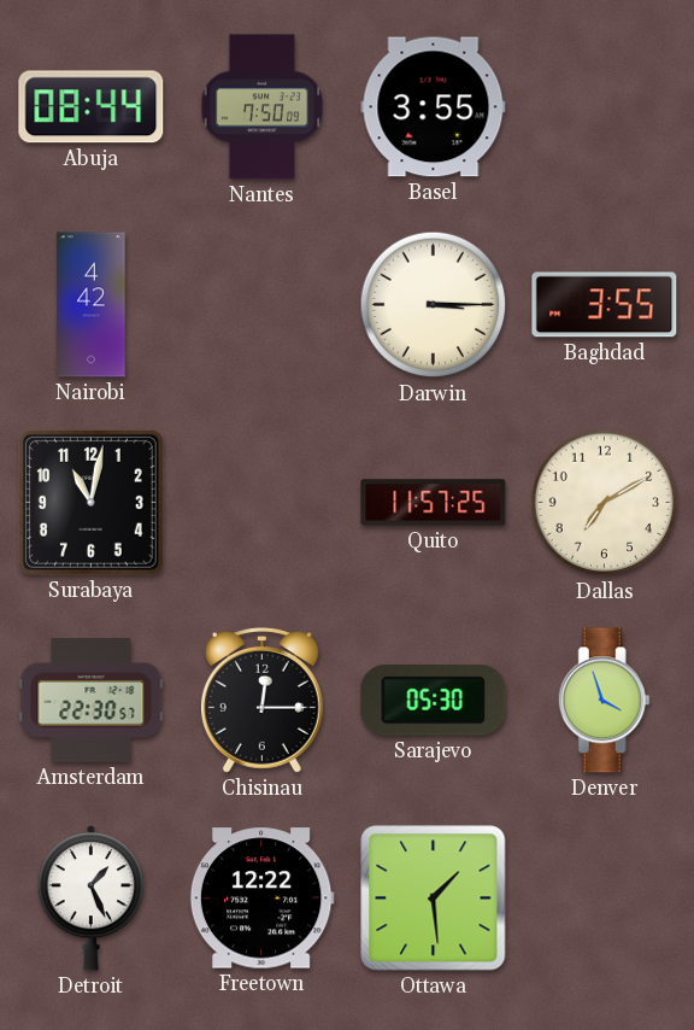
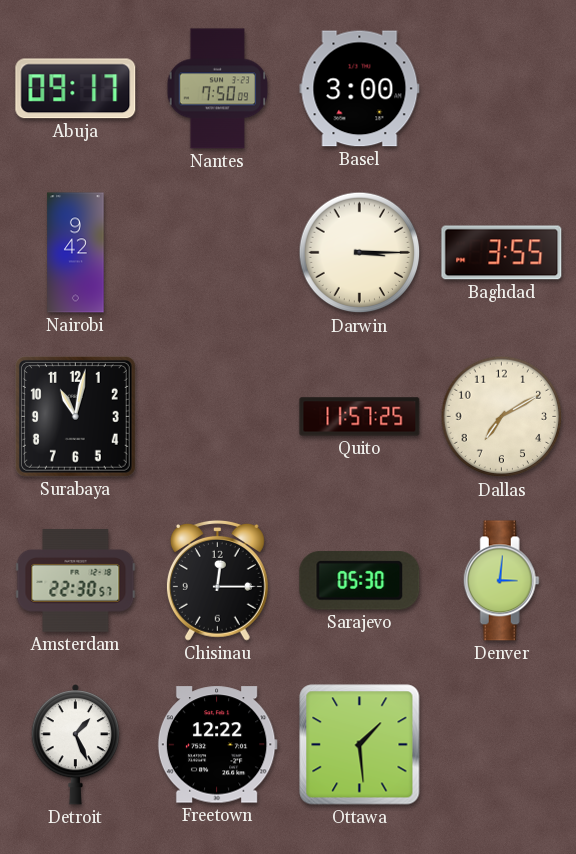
Abuja: 08:44 -> 09:17 (76, 89)
Basel: 3:55 -> 3:00 (360, 89)
Nairobi: 4:42 -> 9:42 (76, 253)
Denver: 3:57 -> 3:01 (501, 581)
